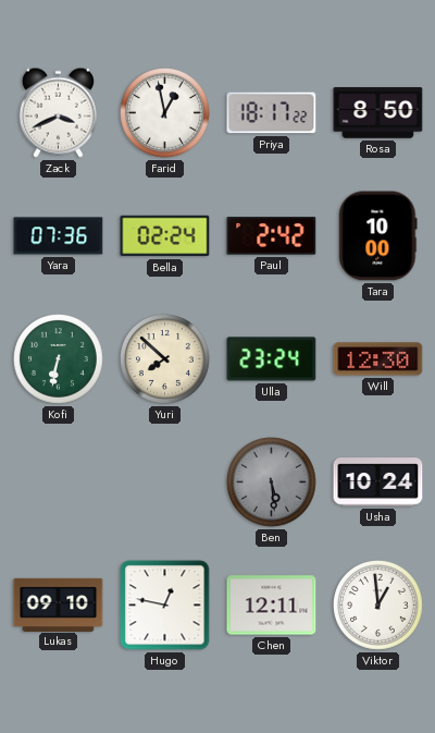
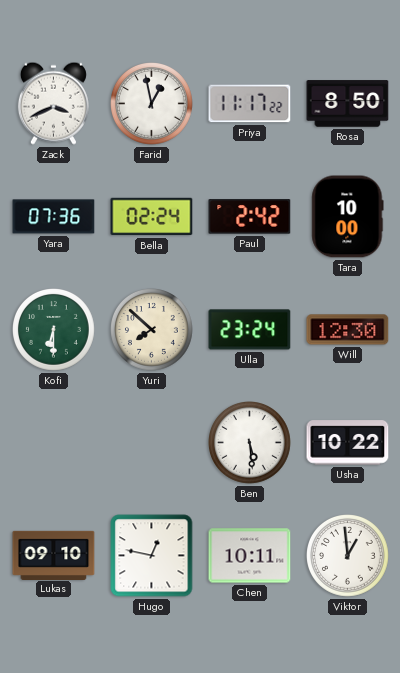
Priya: 18:17 -> 11:17 (250, 104)
Kofi: 6:32 -> 6:30 (54, 330)
Ben dial: grey -> white (250, 443)
Usha: 10:24 -> 10:22 (348, 443)
Chen: 12:11 -> 10:11 (250, 556)
